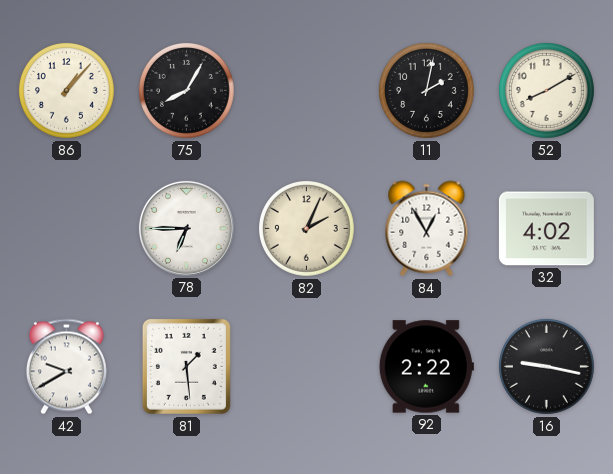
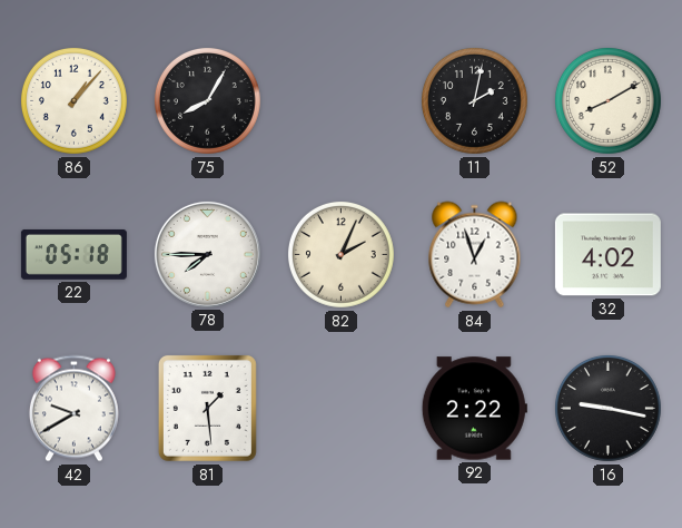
22: none -> 05:18 (73, 254)
78: 6:45 -> 7:45 (207, 254)
84: 12:55 -> 12:57 (475, 255)
